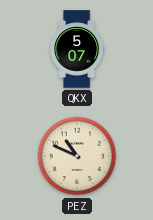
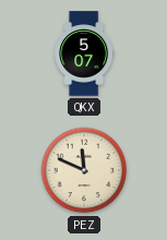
PEZ: 10:49 -> 11:49 (84, 170)
